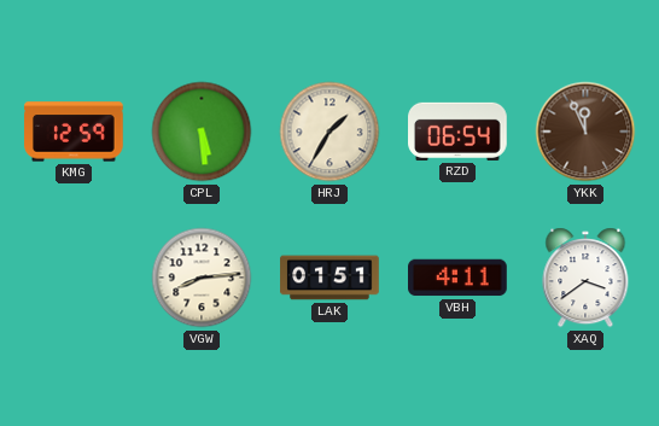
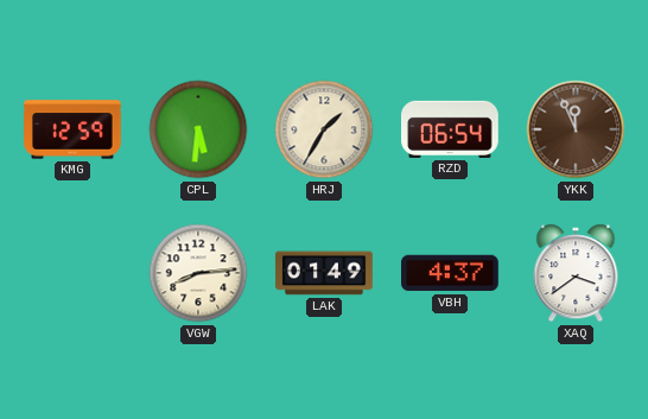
CPL: 5:29 -> 5:31 (198, 129)
LAK: 01:51 -> 01:49 (324, 273)
VBH: 4:11 -> 4:37 (451, 273)
